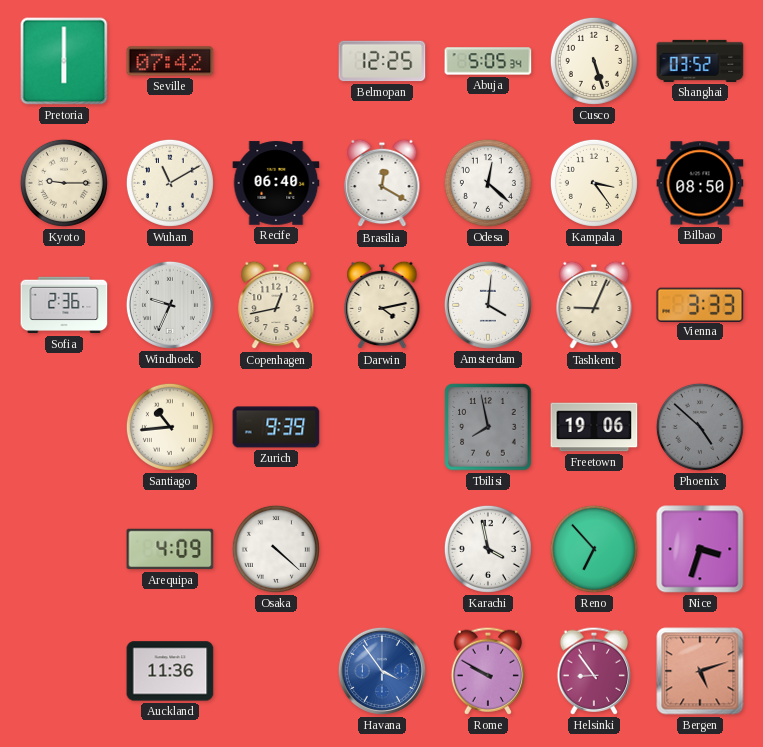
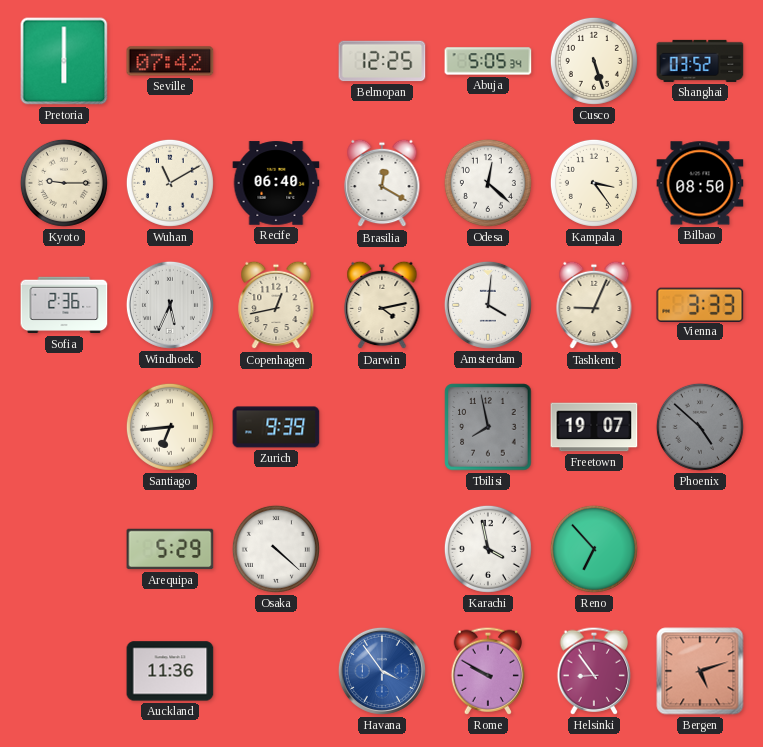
Windhoek: 9:34 -> 5:34 (170, 305)
Santiago: 10:44 -> 6:44 (170, 427)
Freetown: 19:06 -> 19:07 (594, 427)
Arequipa: 4:09 -> 5:29 (170, 549)
Nice: 3:33 -> none (700, 549)
